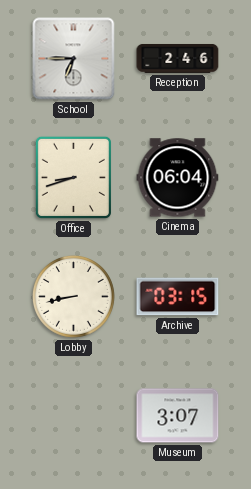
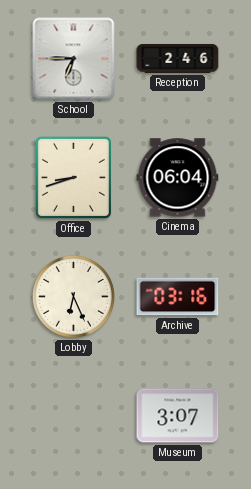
Lobby: 8:43 -> 6:26 (73, 296)
Archive: 03:15 -> 03:16 (178, 297)
